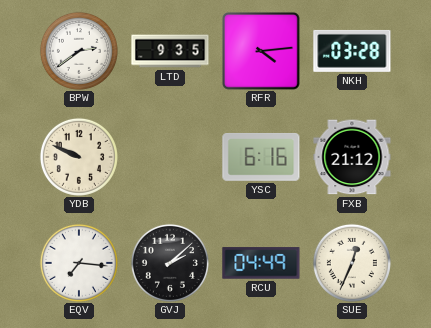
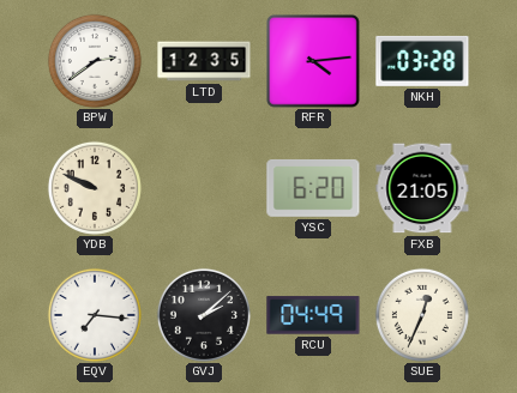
LTD: 9:35 -> 12:35 (204, 61)
YSC: 6:16 -> 6:20 (313, 188)
FXB: 21:12 -> 21:05 (422, 188)
